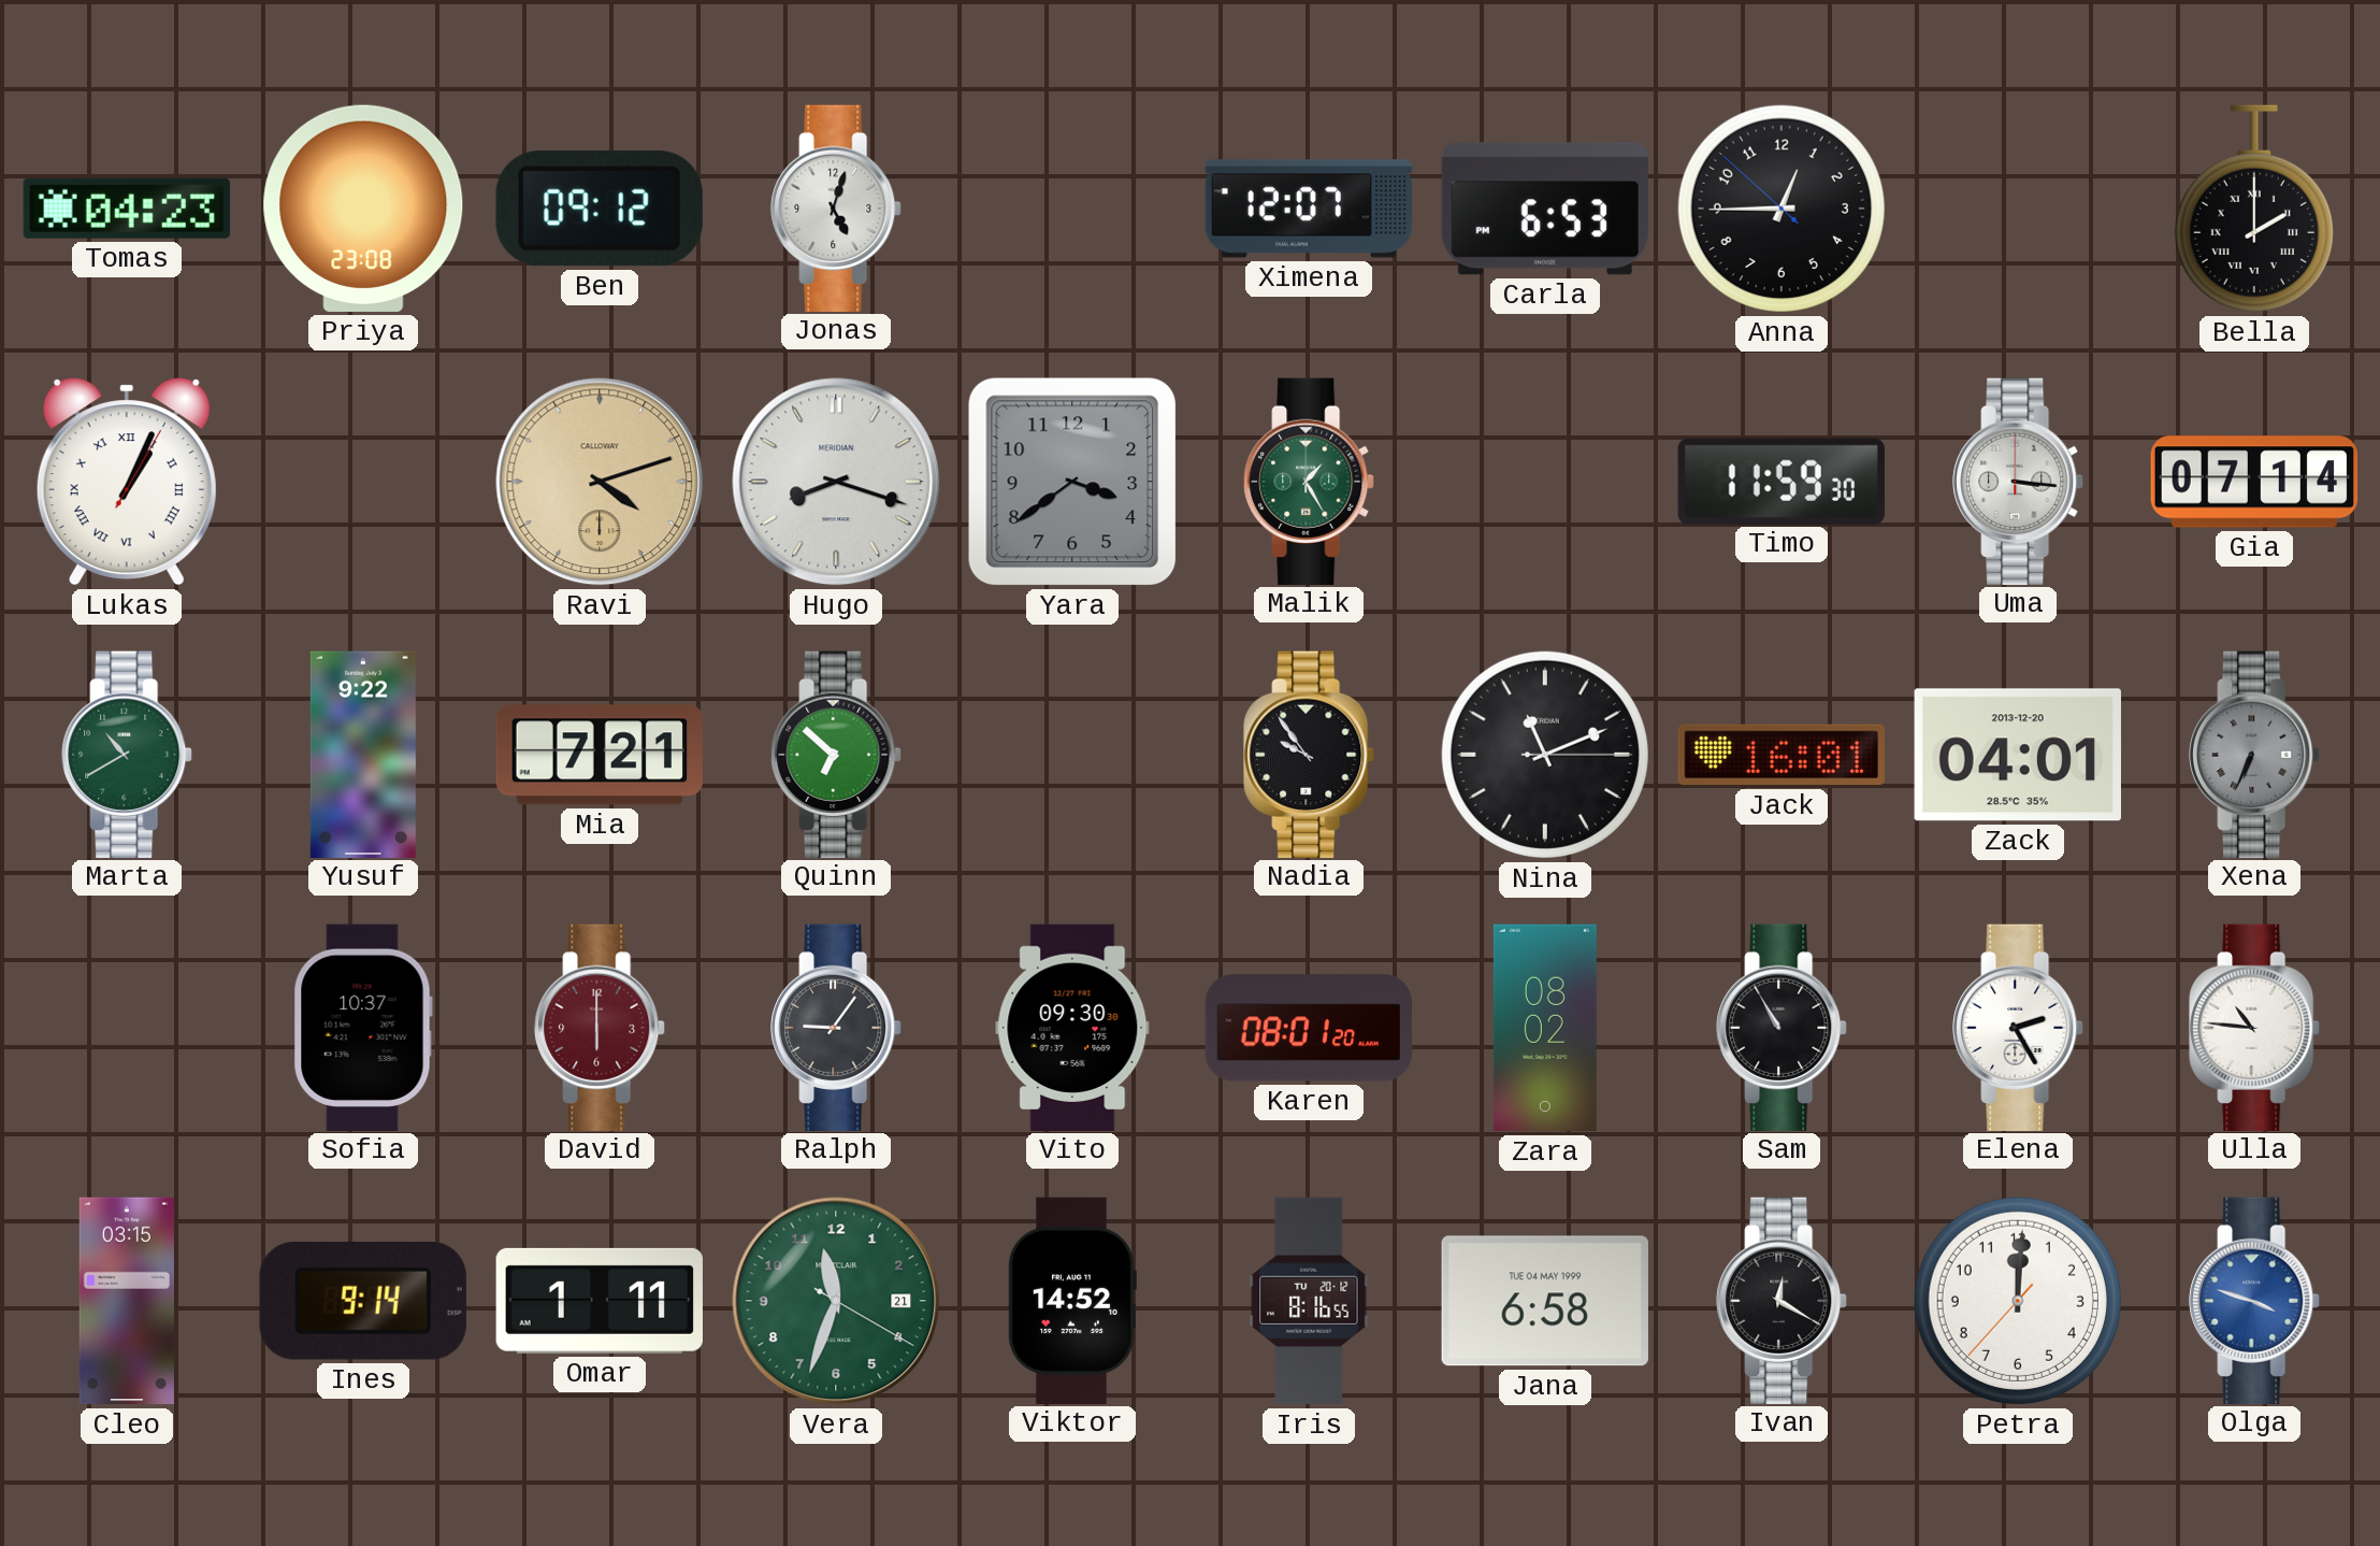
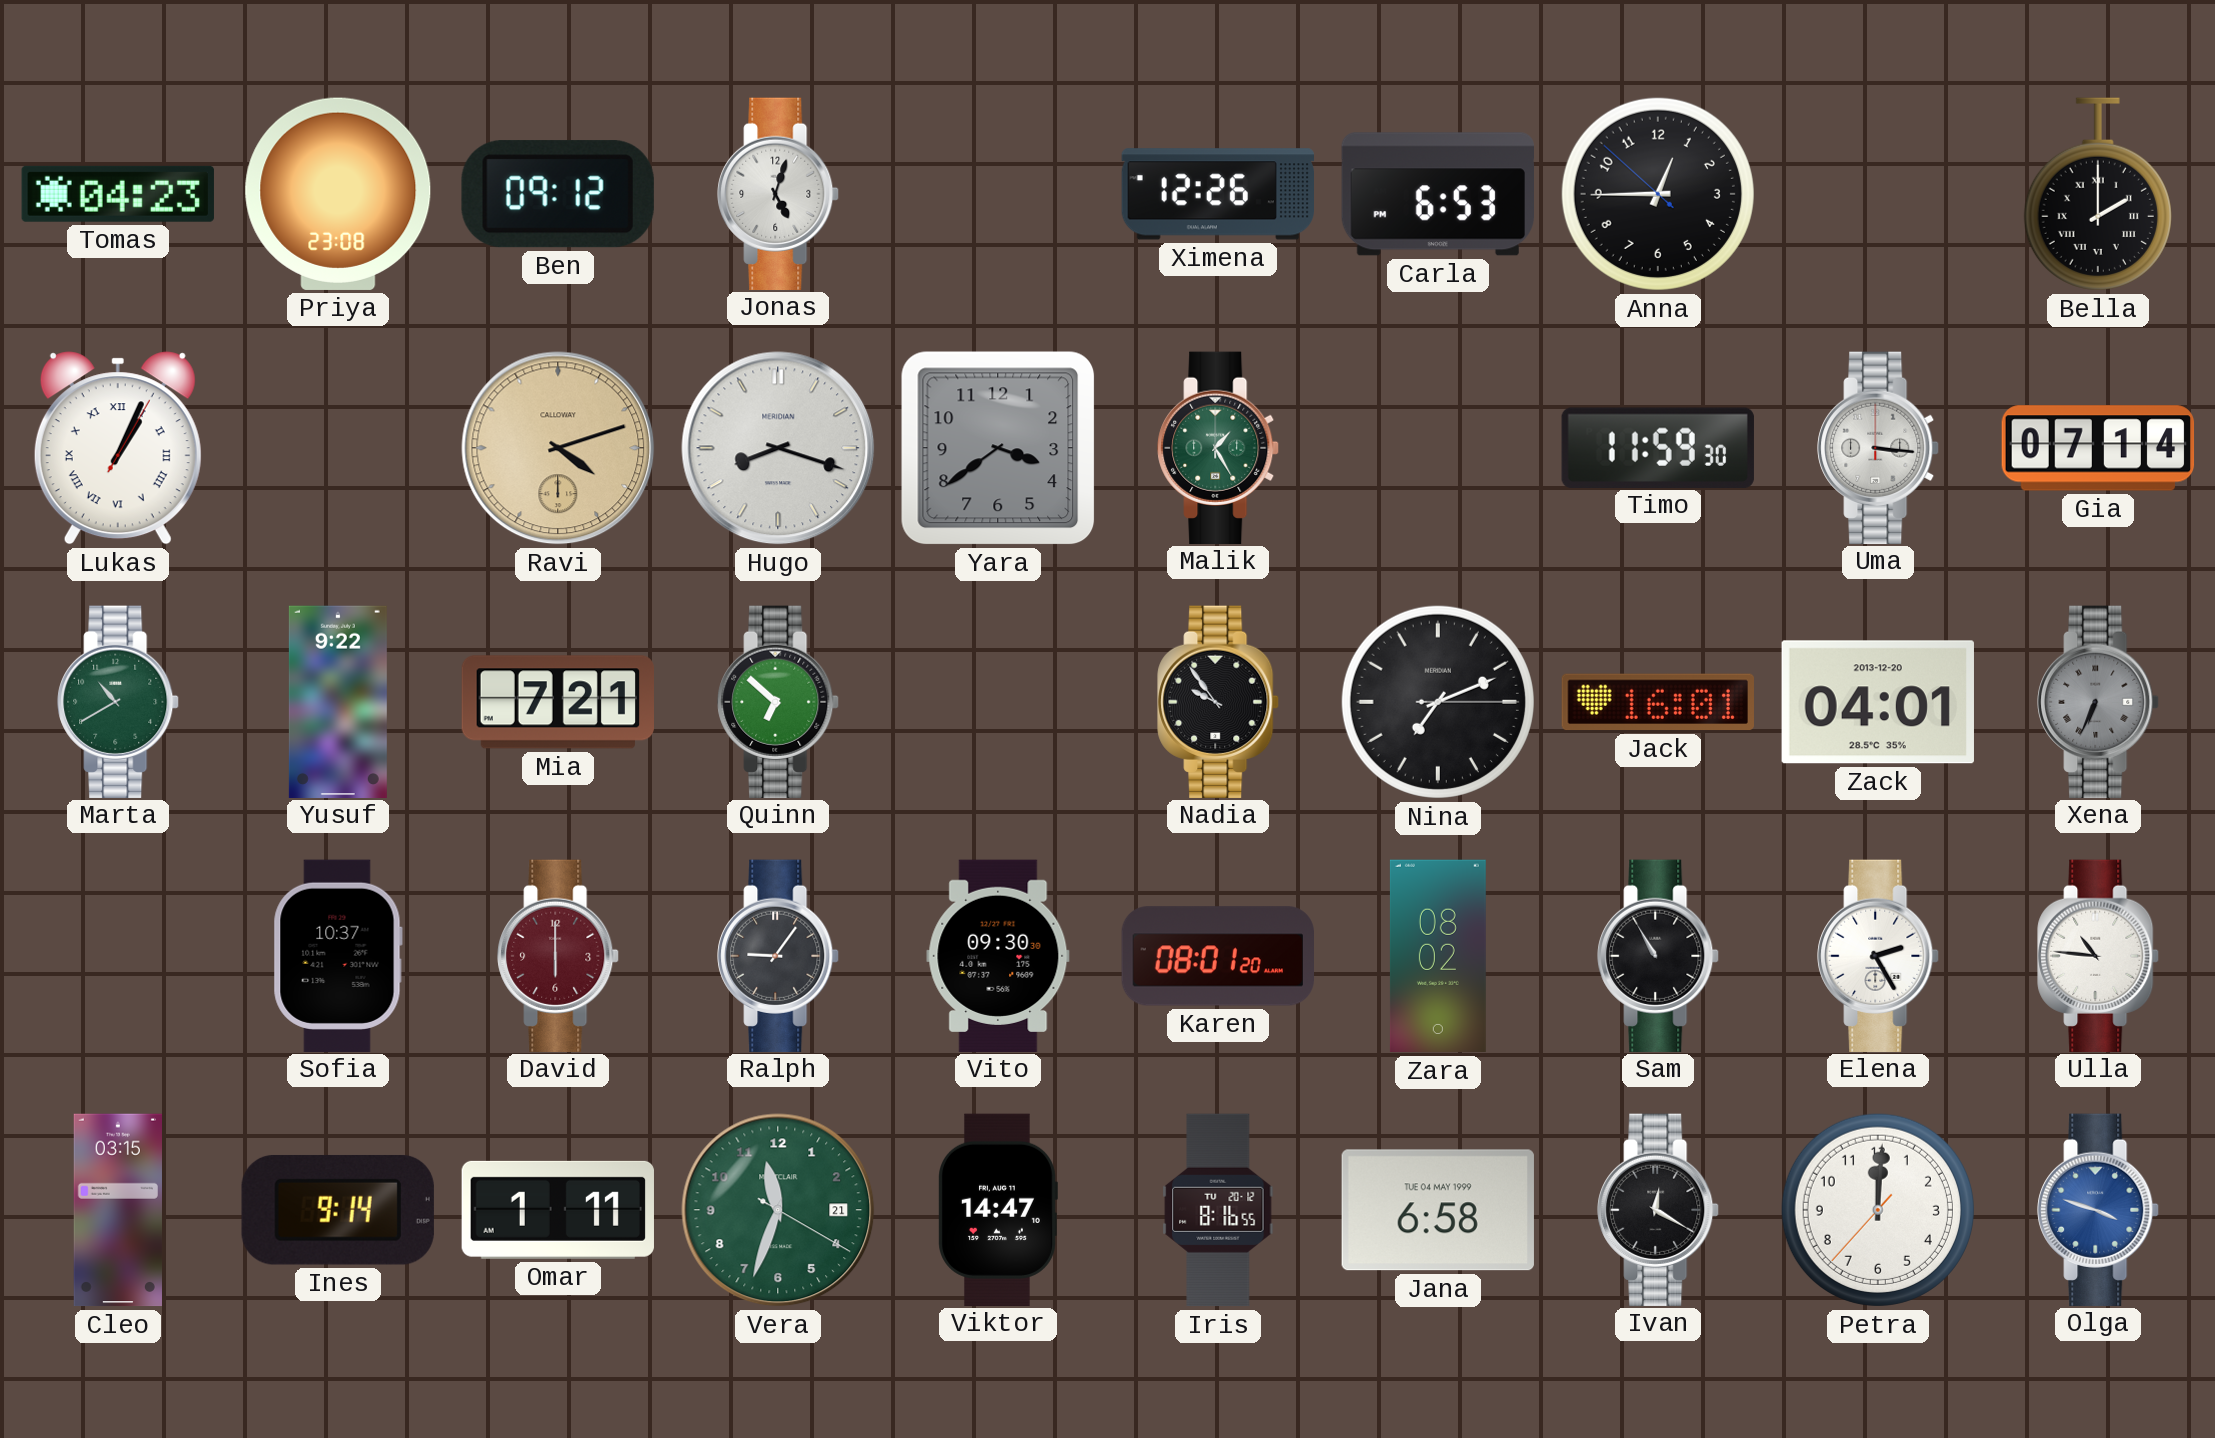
Ximena: 12:07 -> 12:26 (1217, 194)
Nina: 11:11 -> 7:11 (1438, 702)
Viktor: 14:52 -> 14:47 (998, 1209)
